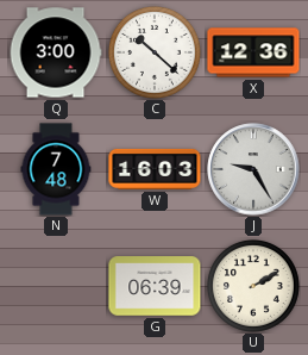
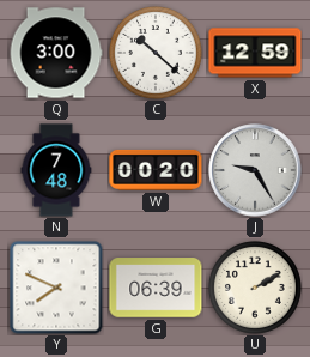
X: 12:36 -> 12:59 (255, 53)
W: 16:03 -> 00:20 (156, 170)
Y: none -> 7:49 (56, 288)
